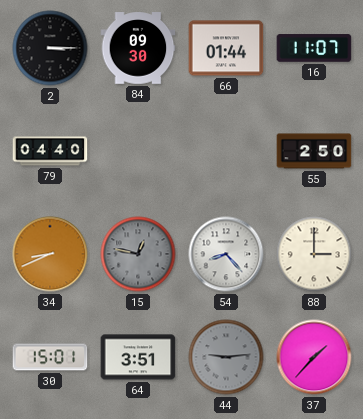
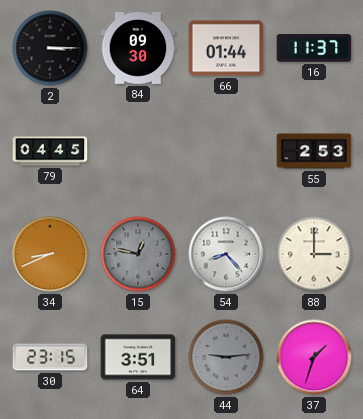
16: 11:07 -> 11:37 (314, 48)
79: 04:40 -> 04:45 (50, 151)
55: 2:50 -> 2:53 (314, 151)
30: 15:01 -> 23:15 (50, 357)
37: 1:37 -> 1:33 (314, 357)
